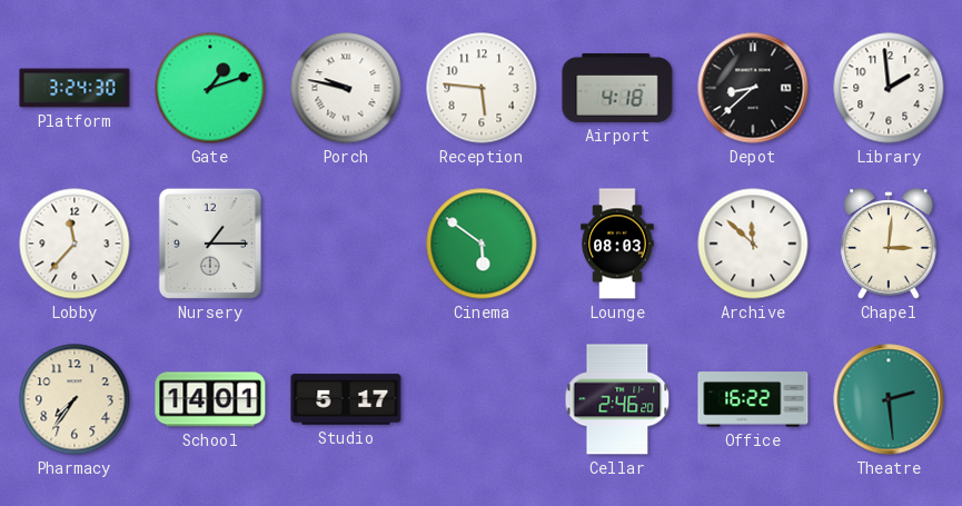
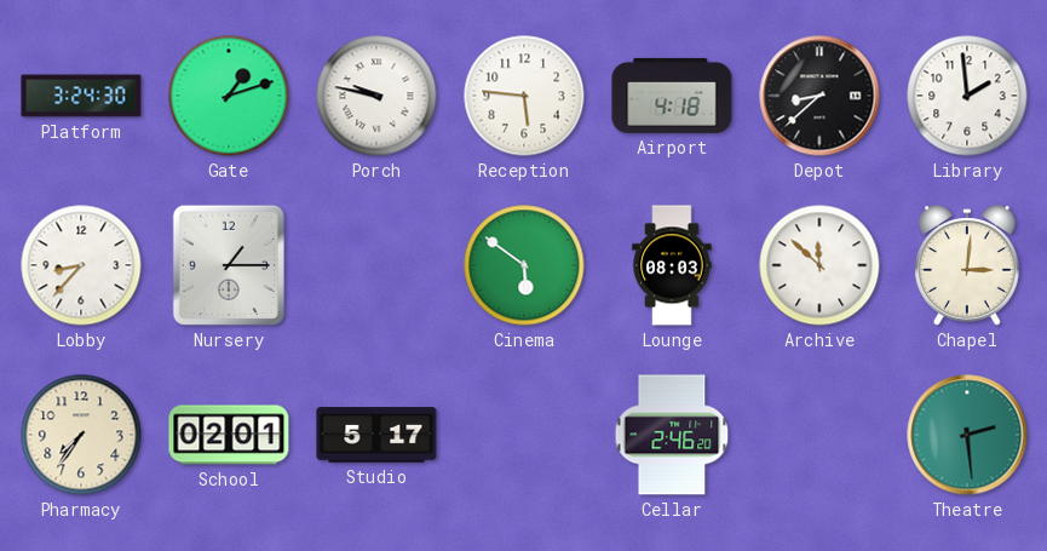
Lobby: 11:37 -> 8:37 (81, 265)
School: 14:01 -> 02:01 (229, 435)
Office: 16:22 -> none (753, 399)
